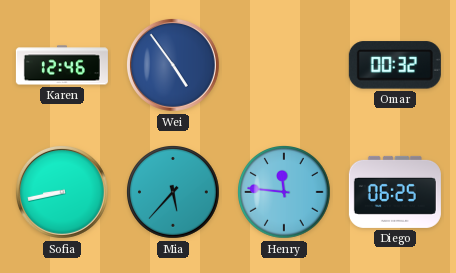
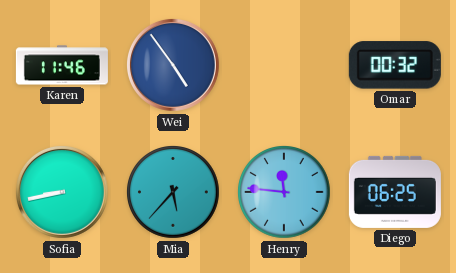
Karen: 12:46 -> 11:46 (62, 65)
